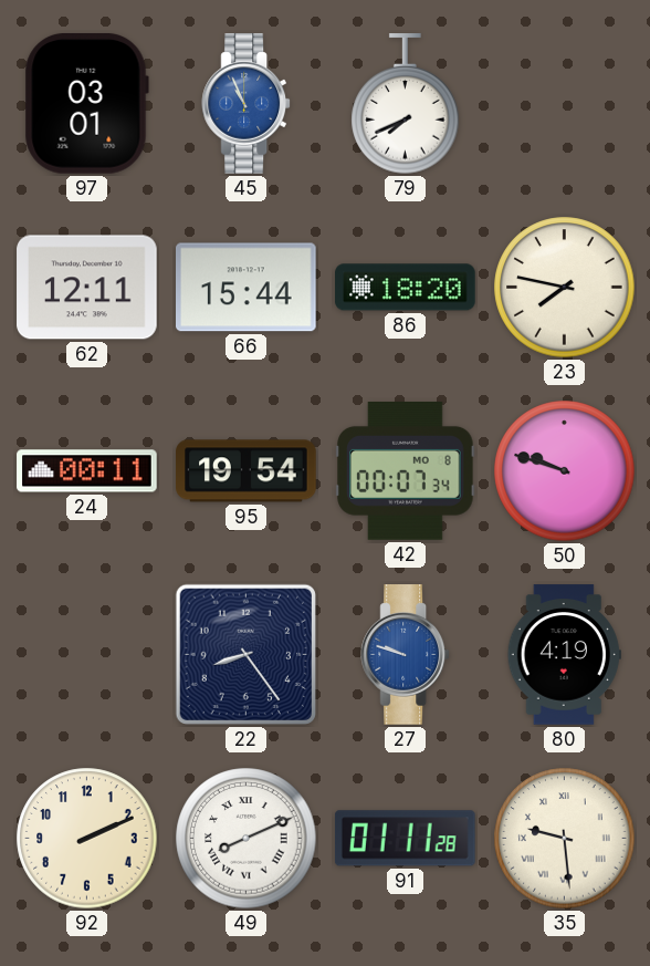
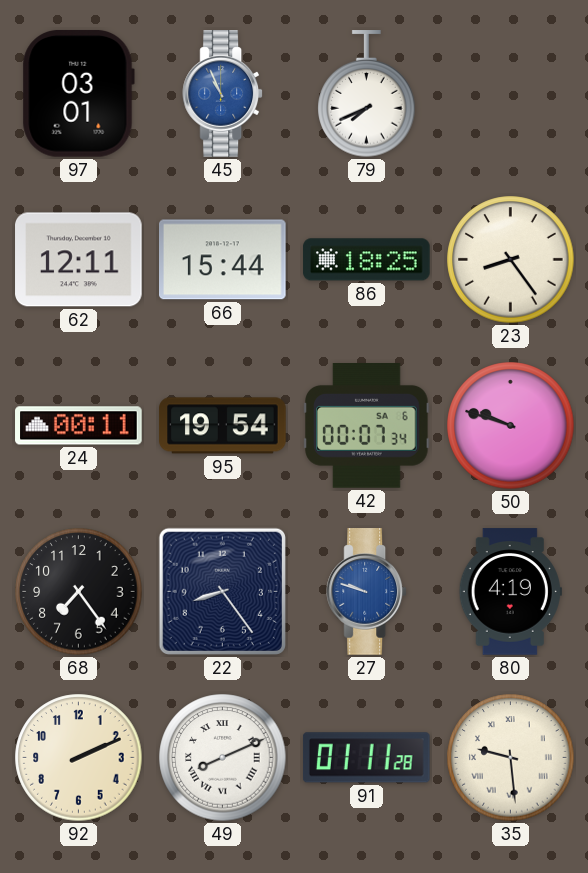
86: 18:20 -> 18:25 (367, 260)
23: 7:47 -> 8:24 (511, 260)
42 date: MO 8 -> SA 6 (367, 426)
68: none -> 7:24 (79, 592)
